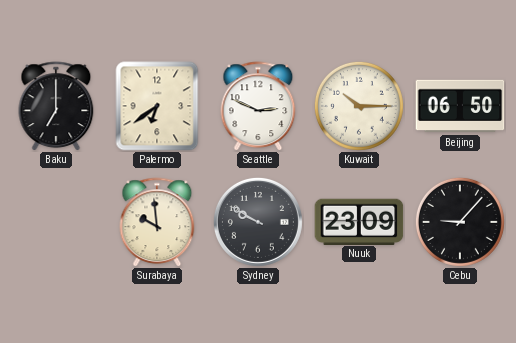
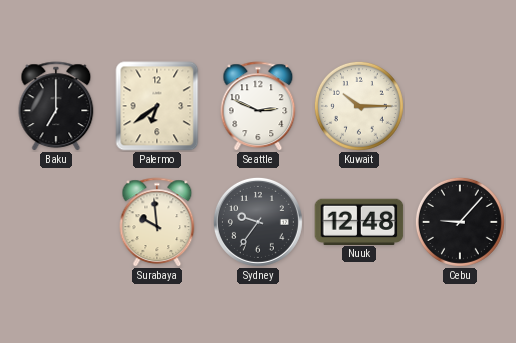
Beijing: 06:50 -> none (460, 106)
Sydney: 9:50 -> 9:36 (258, 222)
Nuuk: 23:09 -> 12:48 (359, 221)
